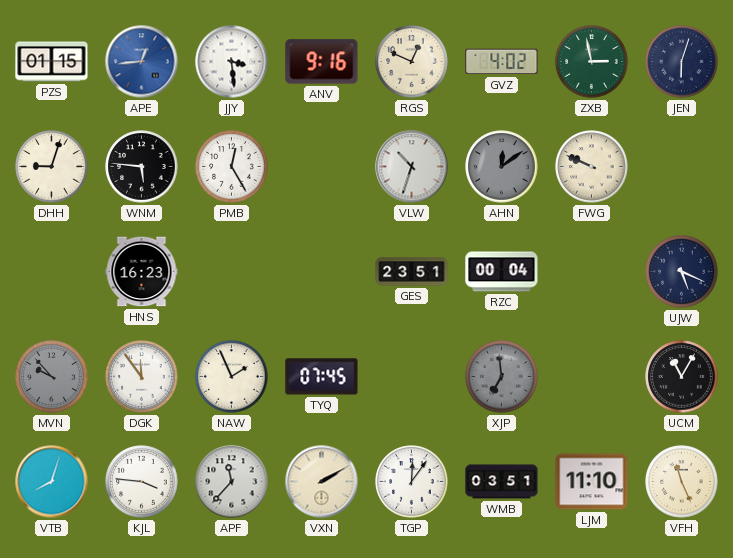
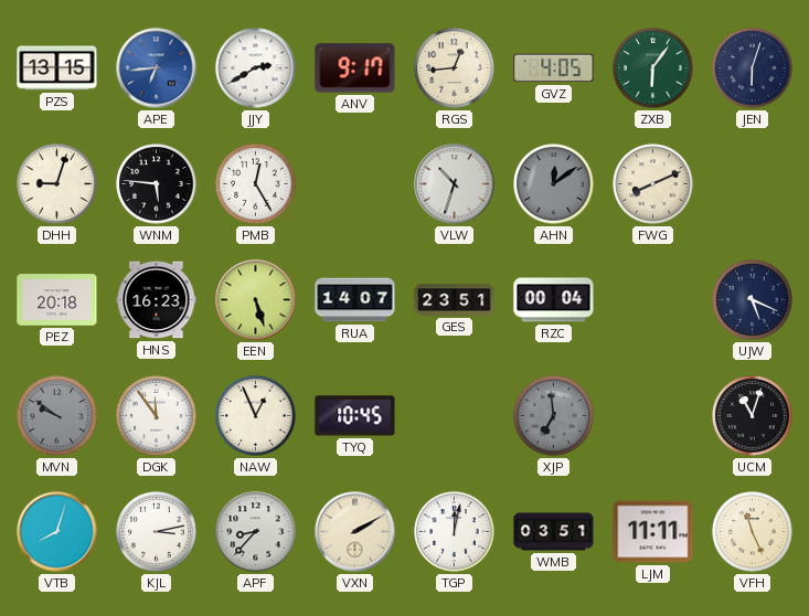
PZS: 01:15 -> 13:15 (57, 68)
APE: 12:44 -> 6:44 (157, 68)
JJY: 3:29 -> 2:40 (256, 68)
ANV: 9:16 -> 9:17 (355, 68)
RGS: 12:49 -> 12:44 (455, 68)
GVZ: 4:02 -> 4:05 (554, 68)
ZXB: 2:58 -> 6:06 (653, 68)
FWG: 9:49 -> 8:11 (653, 184)
PEZ: none -> 20:18 (57, 300)
EEN: none -> 5:27 (256, 300)
RUA: none -> 14:07 (355, 300)
MVN: 9:53 -> 9:51 (57, 416)
NAW: 1:56 -> 12:56 (256, 416)
TYQ: 07:45 -> 10:45 (355, 416)
UCM: 11:05 -> 11:03 (753, 416)
KJL: 3:46 -> 3:13 (157, 532)
APF: 11:37 -> 8:37 (256, 532)
TGP: 12:06 -> 12:02 (455, 532)
LJM: 11:10 -> 11:11 (653, 532)
